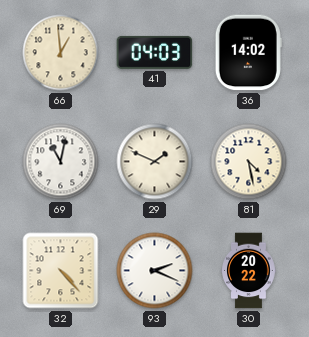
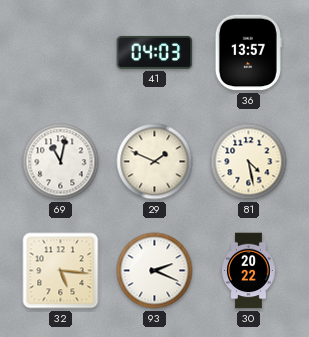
66: 12:59 -> none (61, 53)
36: 14:02 -> 13:57 (248, 53)
32: 4:23 -> 5:16 (61, 271)
